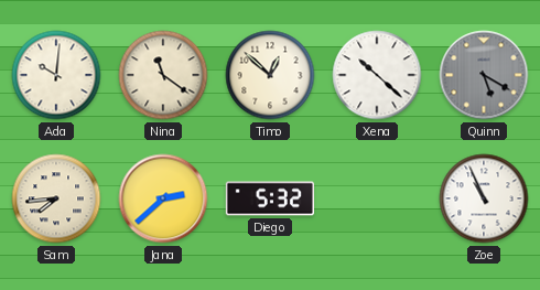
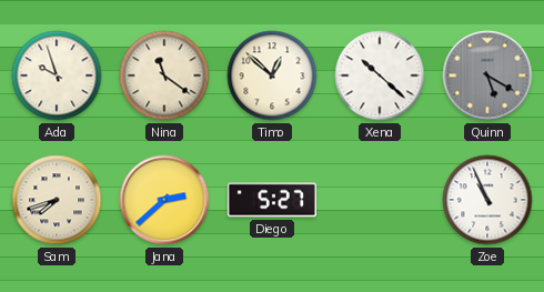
Ada: 10:01 -> 9:57 (57, 75)
Sam: 7:44 -> 7:42 (57, 200)
Diego: 5:32 -> 5:27 (271, 200)
